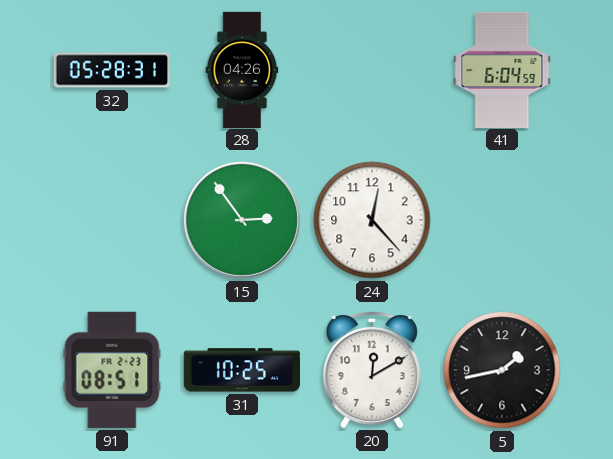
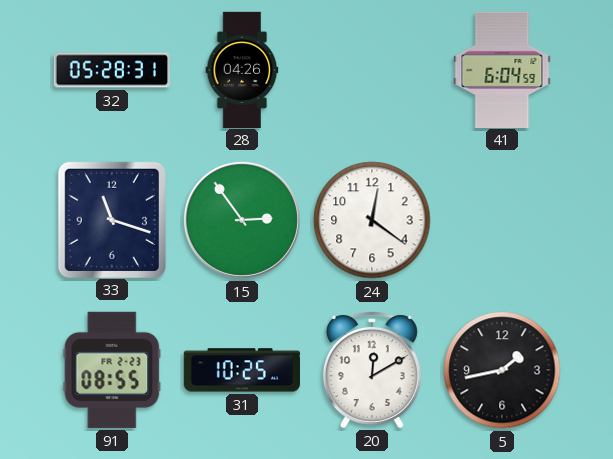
33: none -> 11:18 (111, 219)
24: 12:23 -> 12:21 (372, 220)
91: 08:51 -> 08:55 (112, 370)
